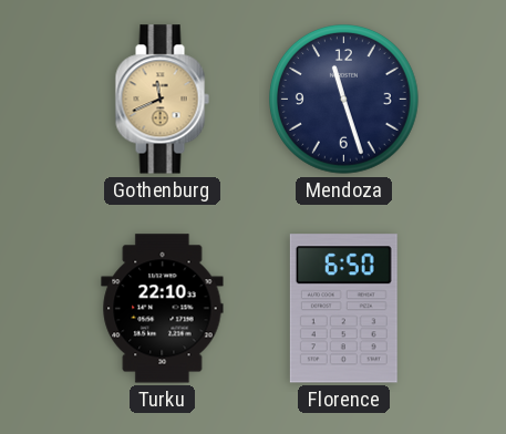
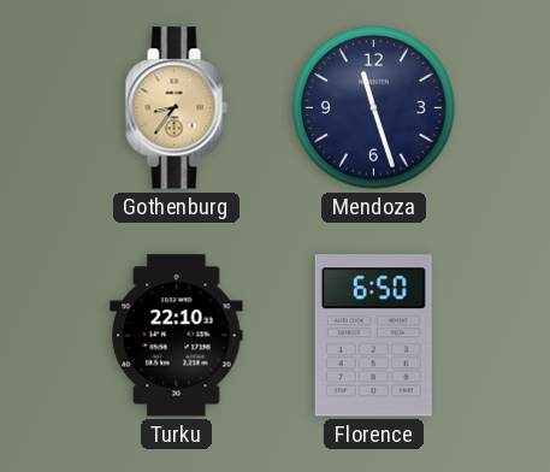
Gothenburg: 11:41 -> 8:36 (176, 108)
